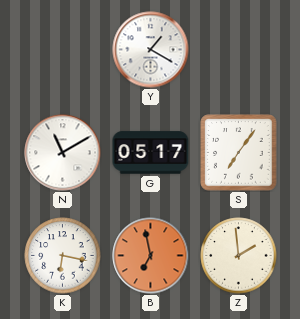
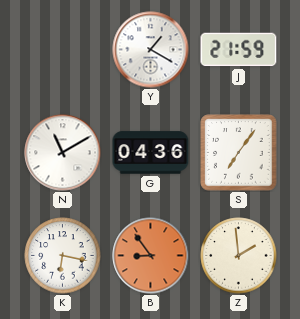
J: none -> 21:59 (239, 50)
G: 05:17 -> 04:36 (151, 153)
B: 6:58 -> 8:54 (151, 256)
